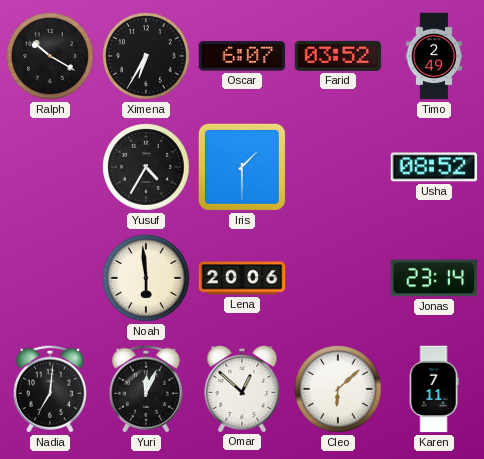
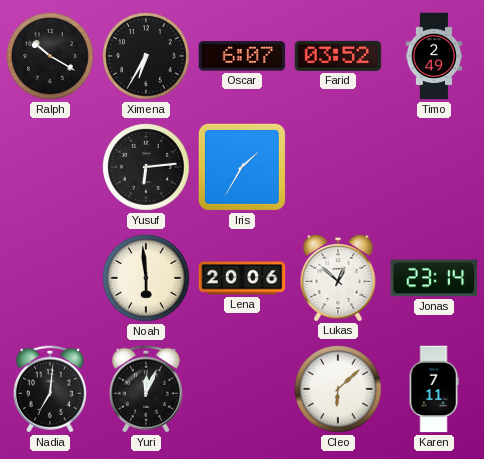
Yusuf: 4:35 -> 6:14 (146, 167)
Iris: 1:30 -> 1:35 (242, 167)
Usha: 08:52 -> none (434, 167)
Lukas: none -> 12:52 (338, 277)
Omar: 12:52 -> none (242, 388)
